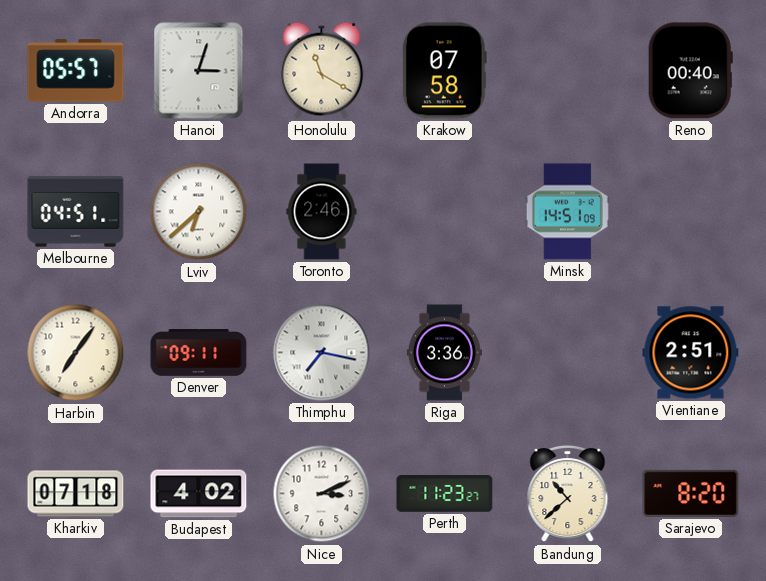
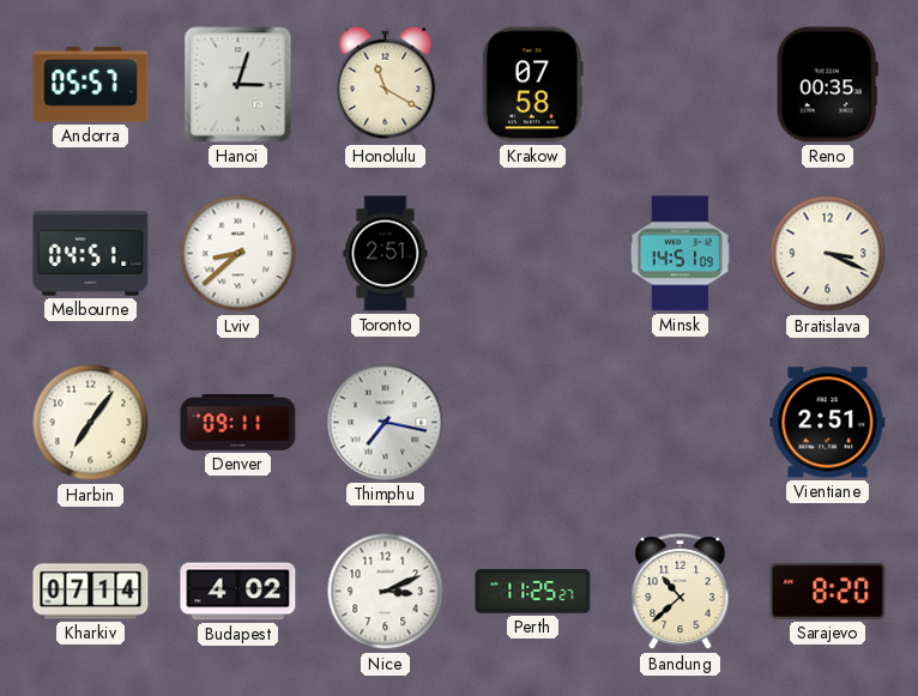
Reno: 00:40 -> 00:35 (827, 85)
Lviv: 6:38 -> 8:38 (238, 254)
Toronto: 2:46 -> 2:51 (386, 254)
Bratislava: none -> 3:19 (828, 254)
Riga: 3:36 -> none (444, 353)
Kharkiv: 07:18 -> 07:14 (91, 592)
Perth: 11:23 -> 11:25 (533, 592)
